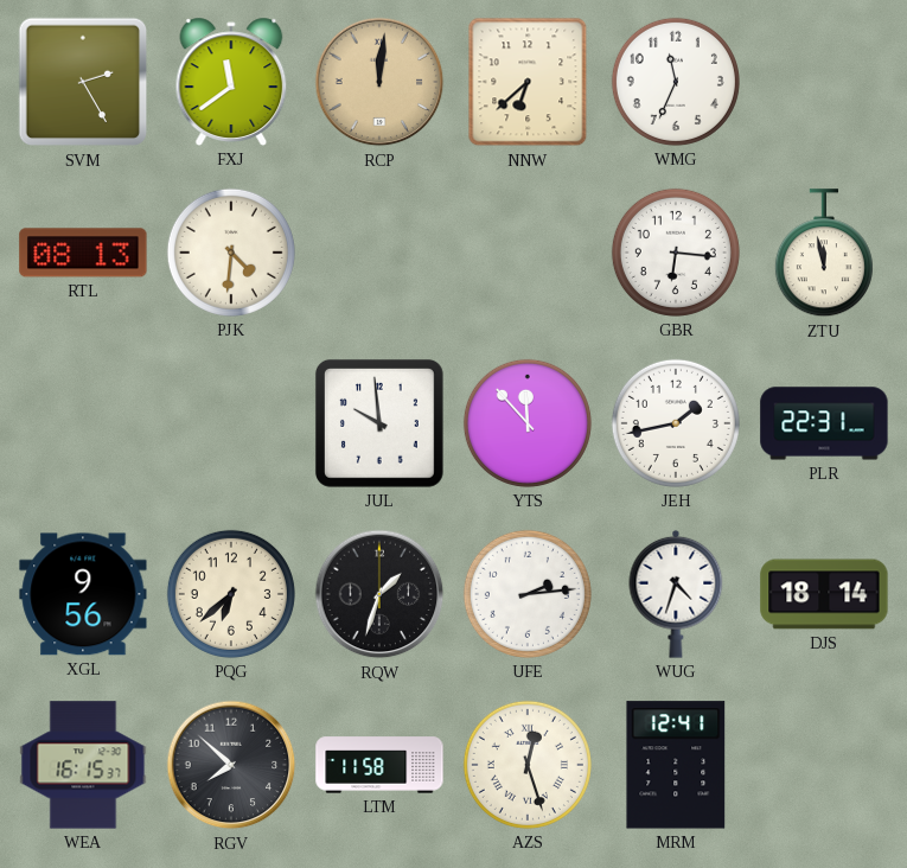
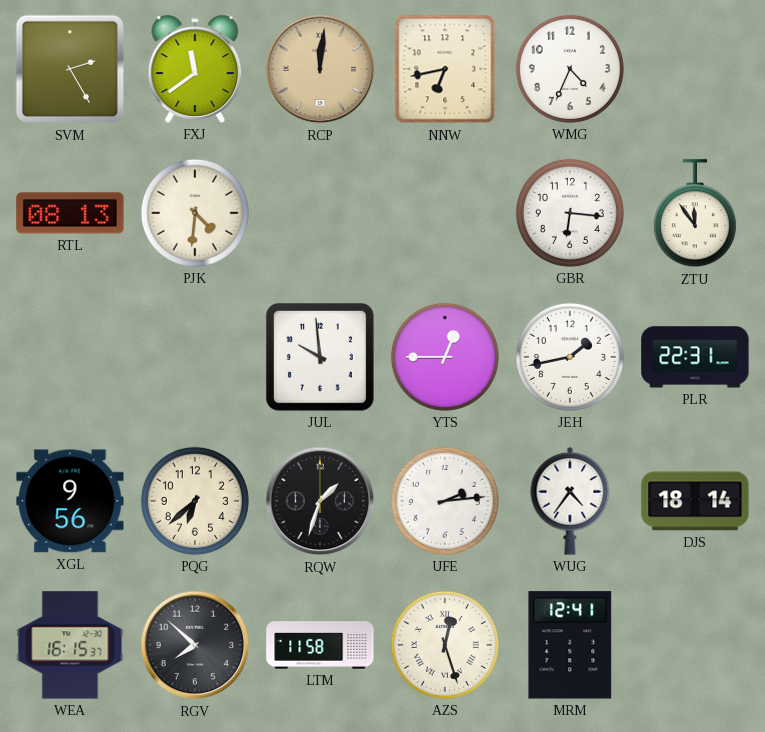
NNW: 6:38 -> 6:43 (445, 69)
WMG: 11:34 -> 4:34 (570, 69)
ZTU: 11:58 -> 11:54 (695, 214)
YTS: 11:53 -> 12:45 (445, 357)
WUG: 4:33 -> 4:36 (570, 501)
